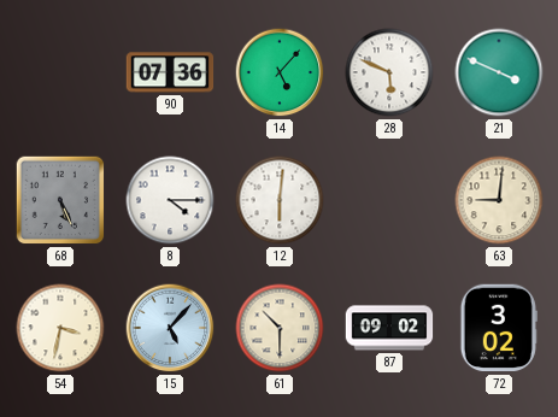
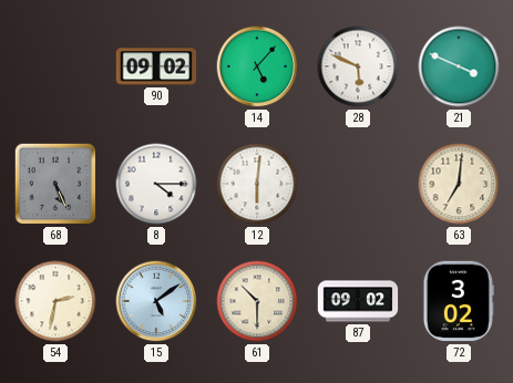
90: 07:36 -> 09:02 (156, 66)
63: 9:01 -> 7:01 (459, 184)
54: 3:32 -> 2:32 (55, 301)
15: 5:07 -> 5:09 (156, 301)
